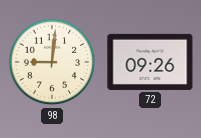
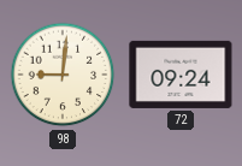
72: 09:26 -> 09:24 (181, 75)
